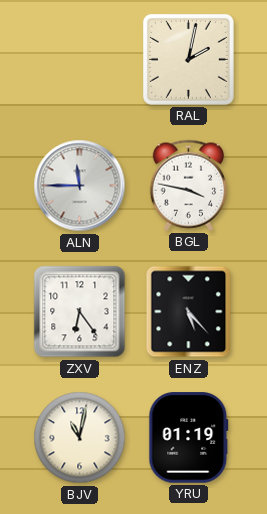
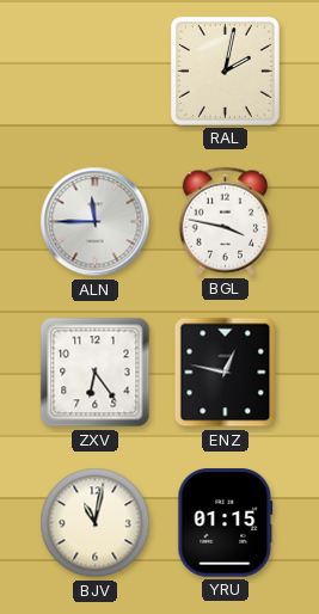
ENZ: 5:23 -> 12:47 (226, 373)
YRU: 01:19 -> 01:15 (226, 523)
